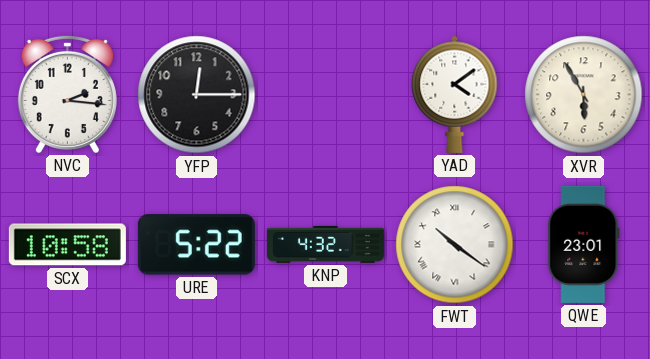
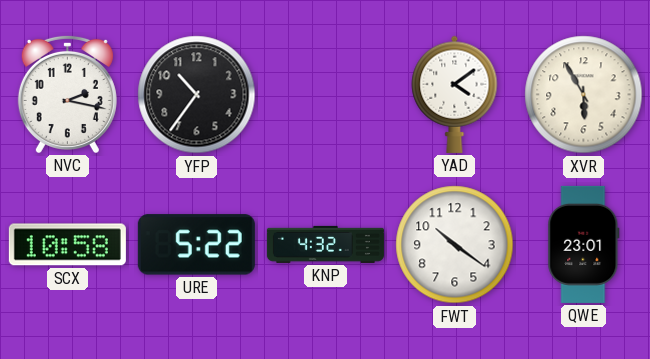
NVC: 2:16 -> 2:17 (67, 94)
YFP: 12:15 -> 10:36 (197, 95)
FWT numerals: Roman -> Arabic (455, 245)
